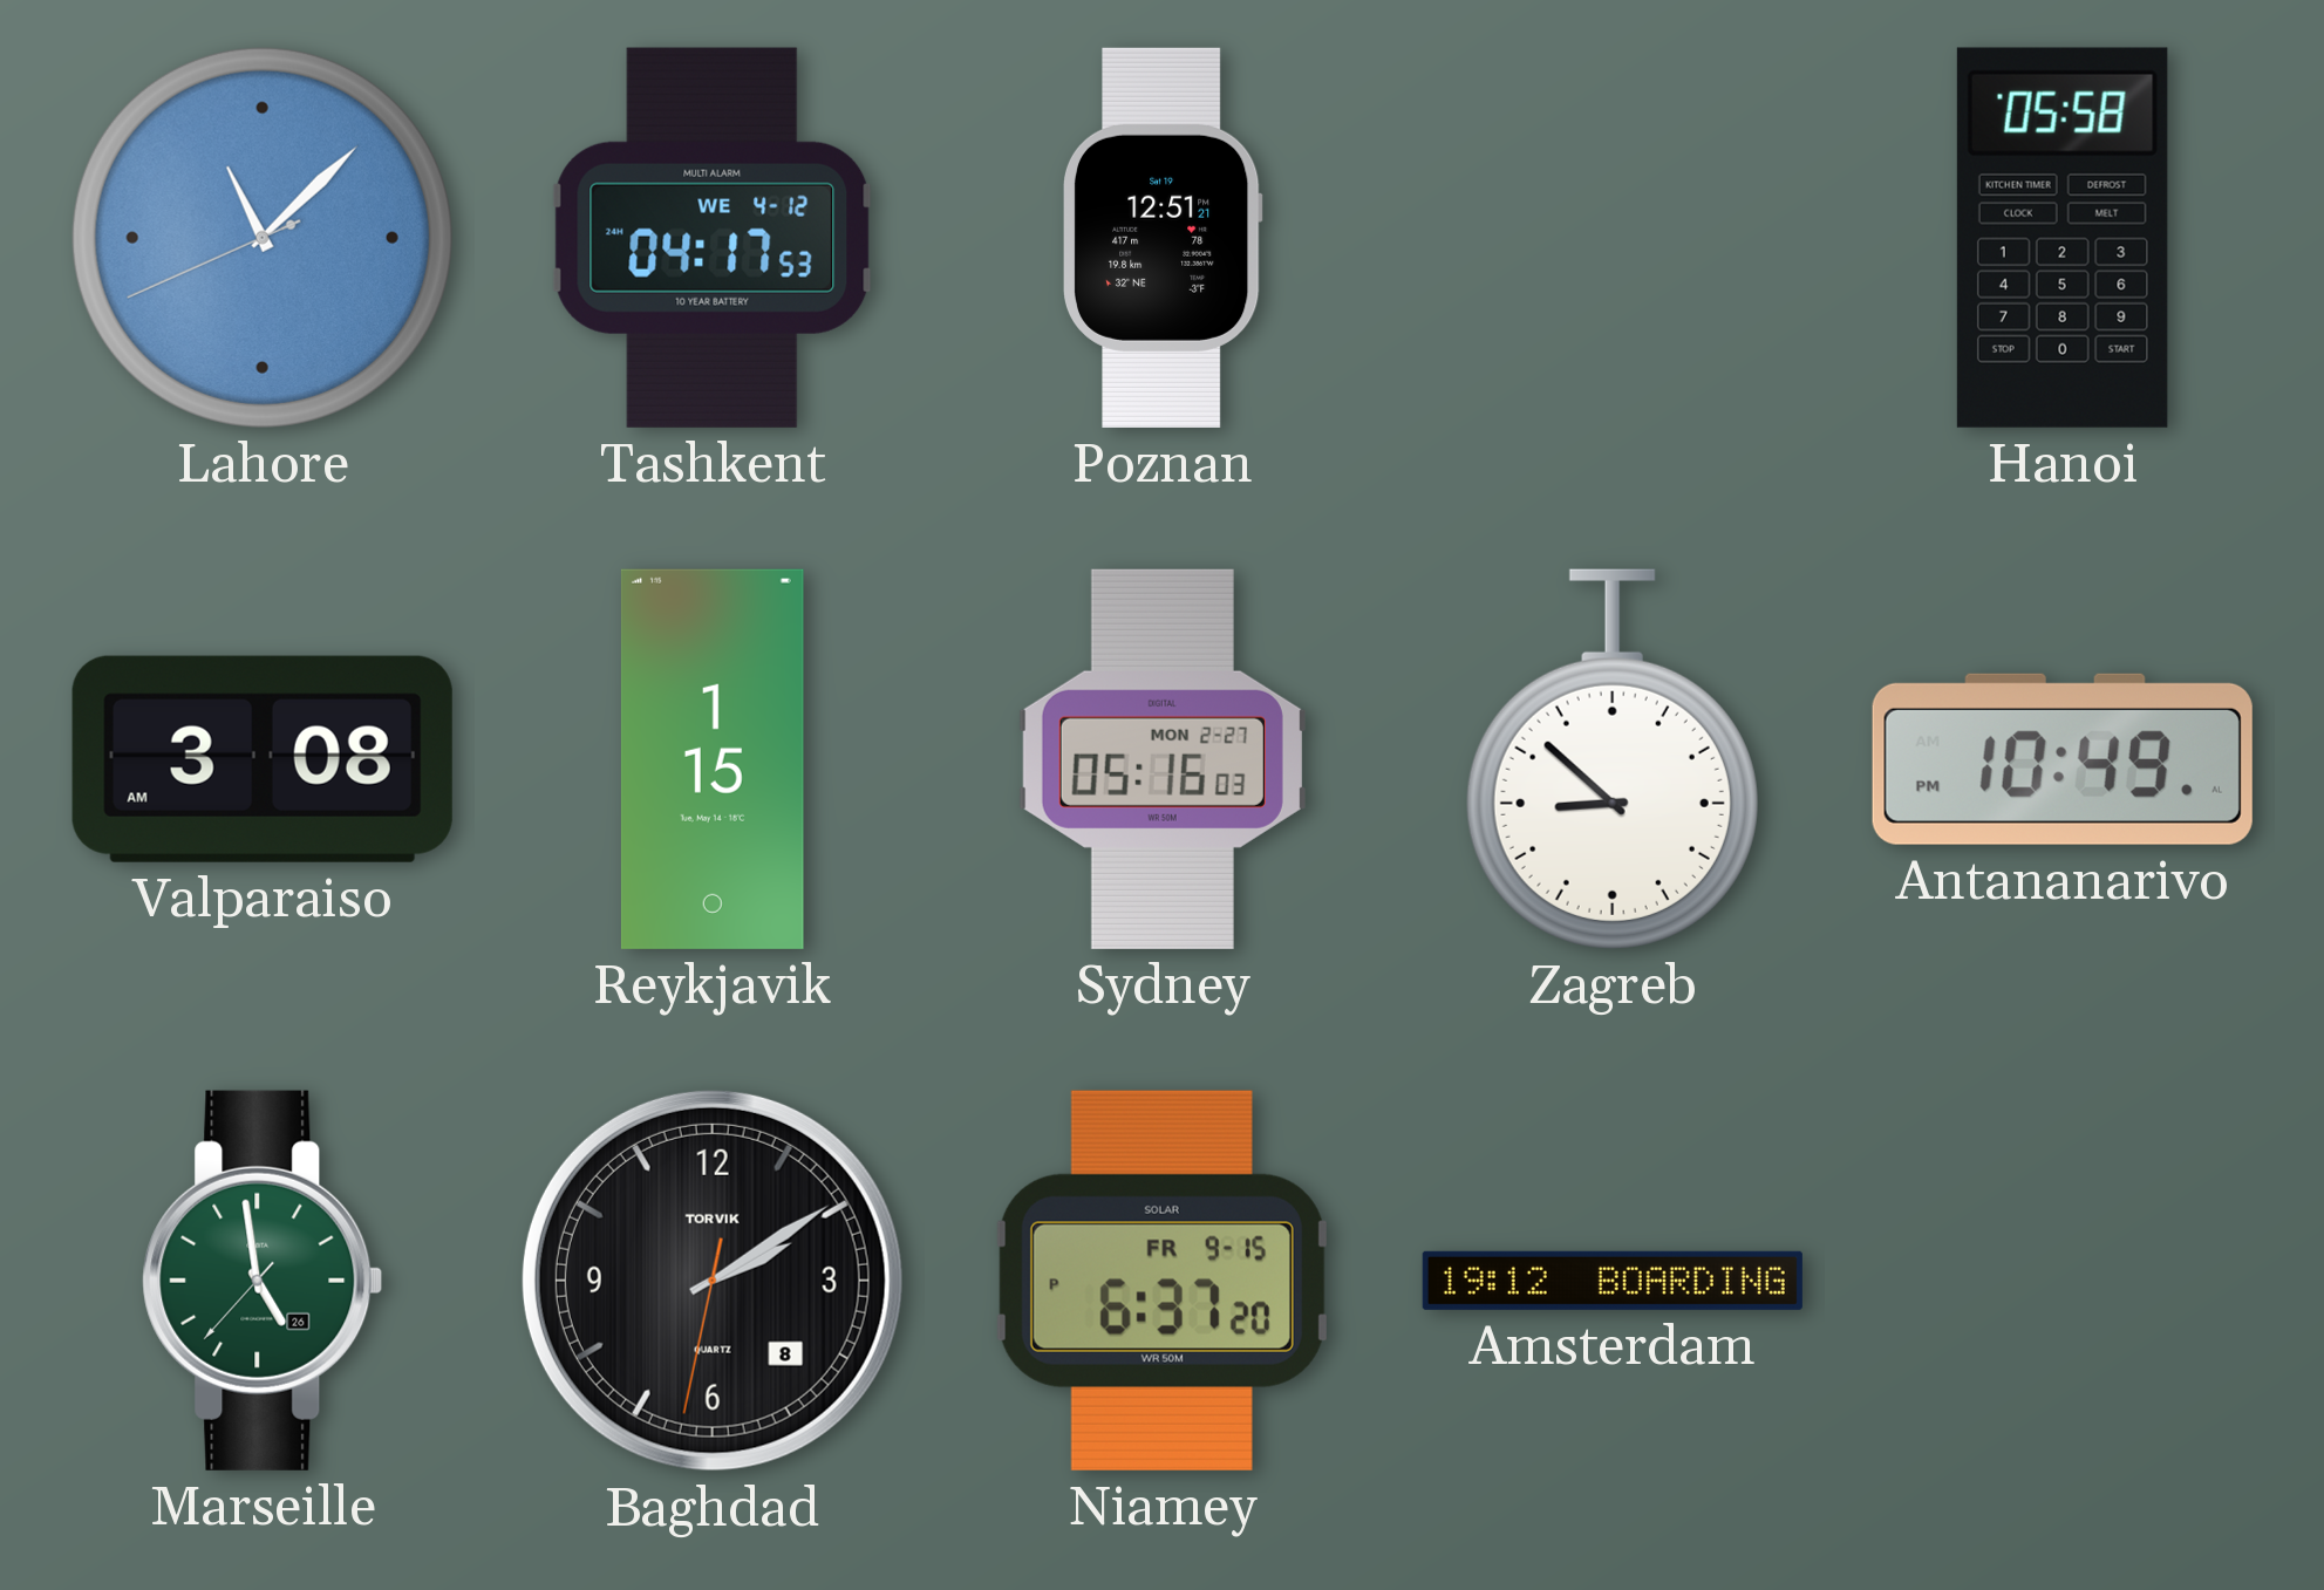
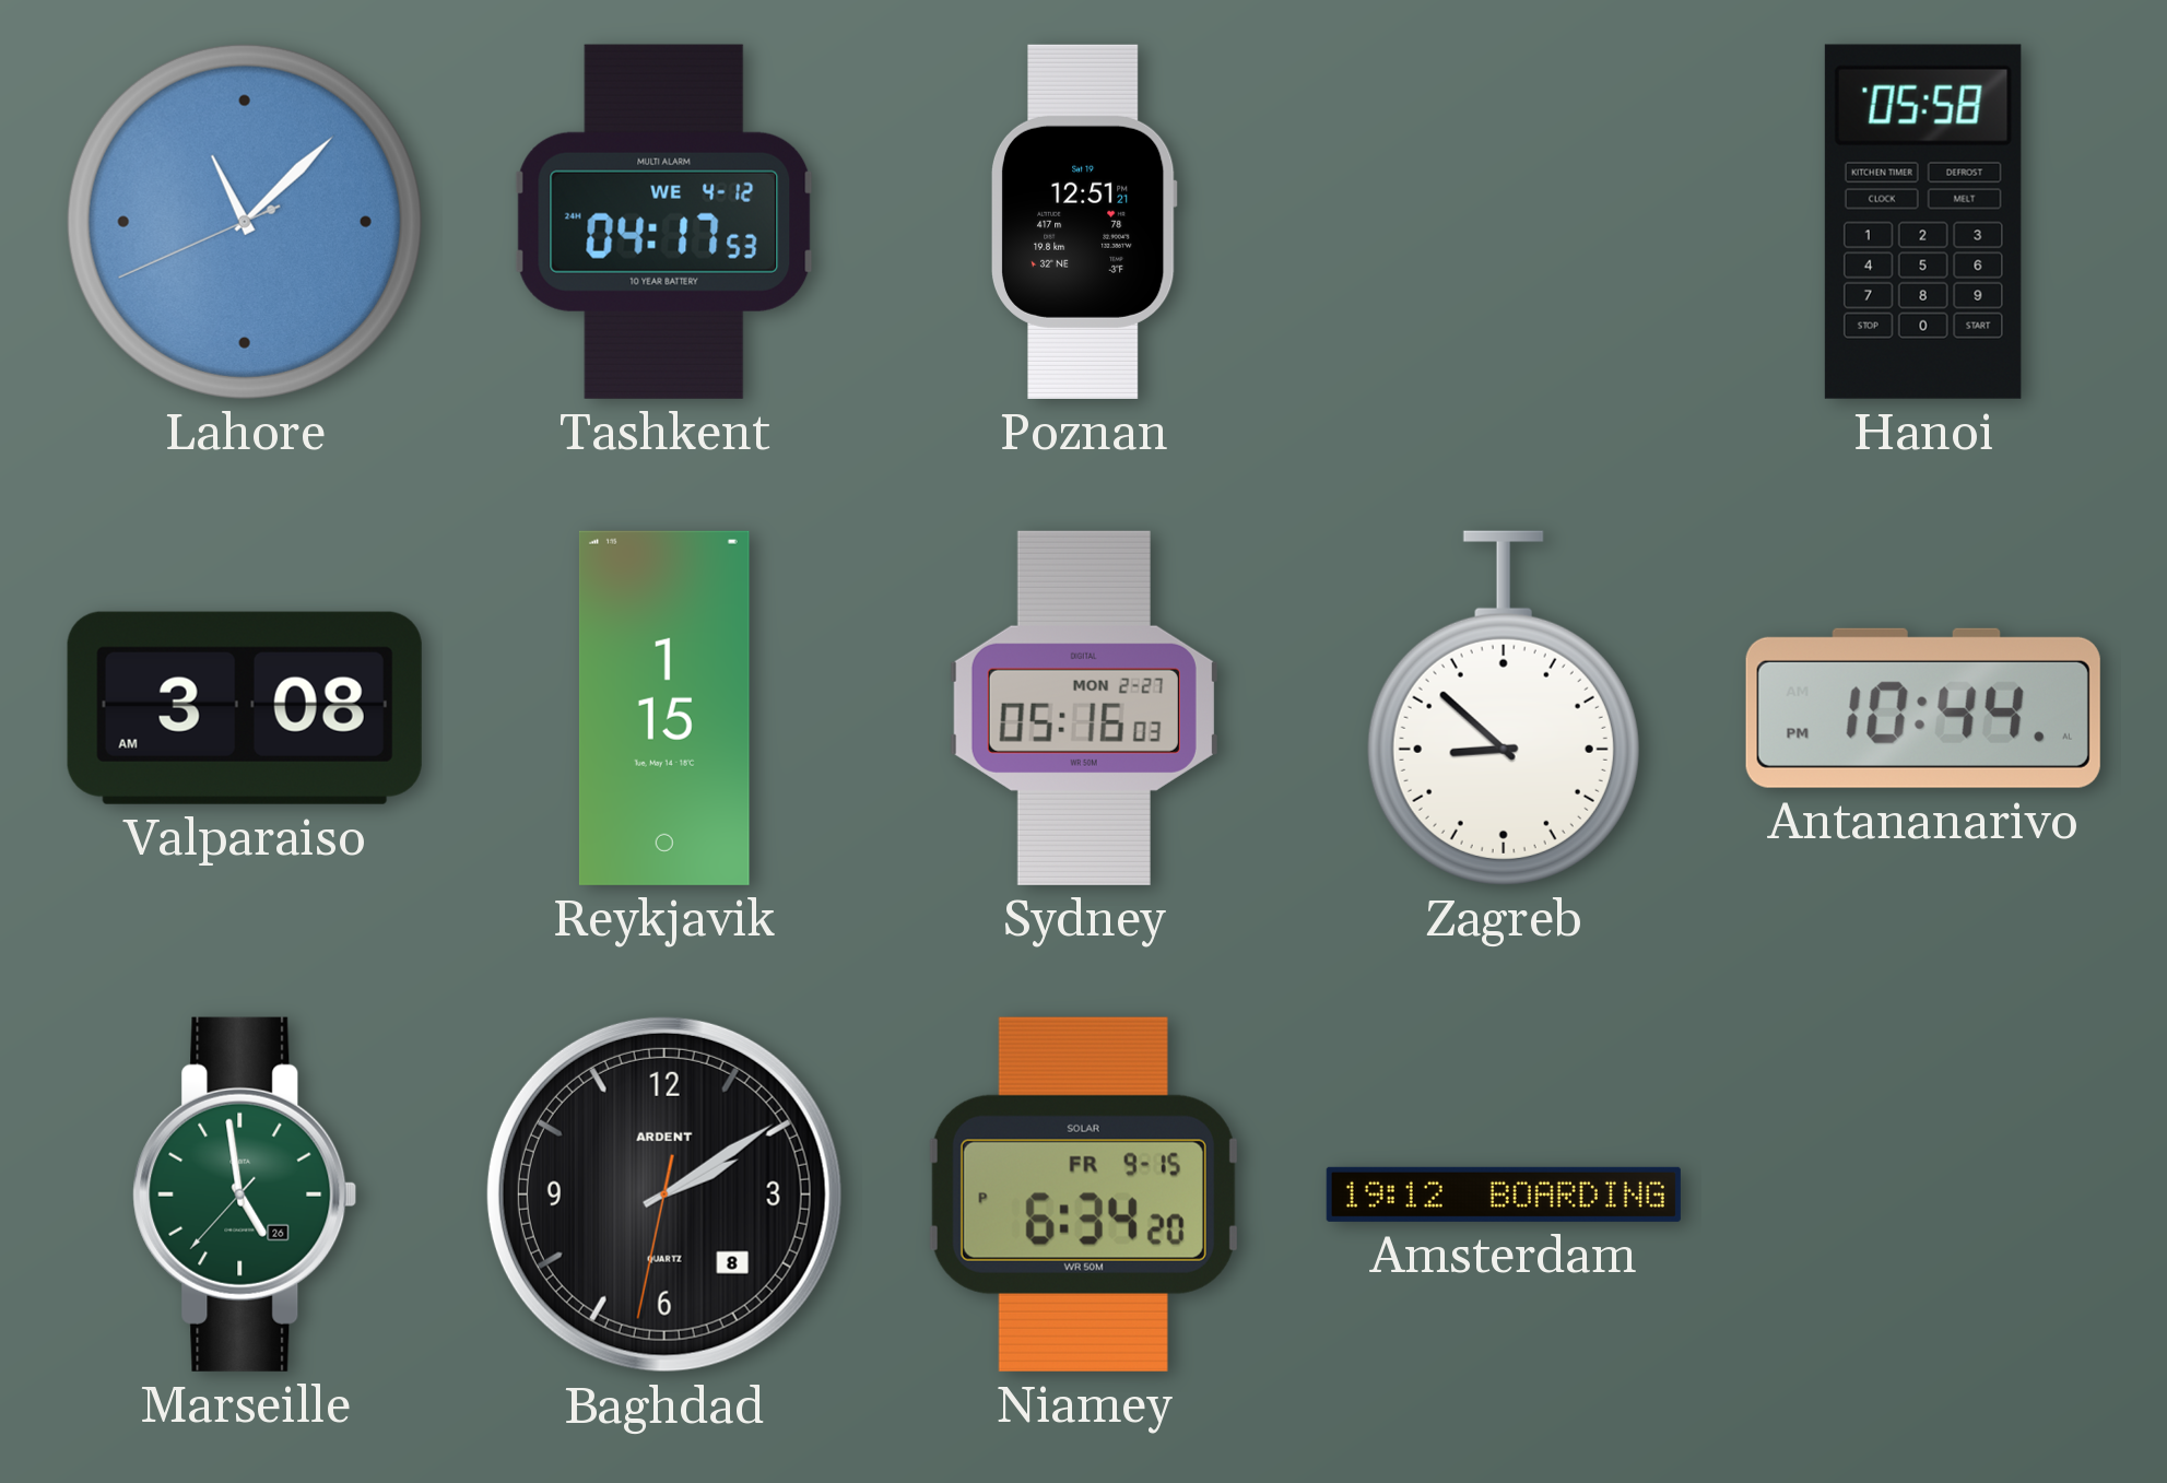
Antananarivo: 10:49 -> 10:44 (1923, 708)
Baghdad brand: TORVIK -> ARDENT (664, 1194)
Niamey: 6:37 -> 6:34 (1084, 1194)
